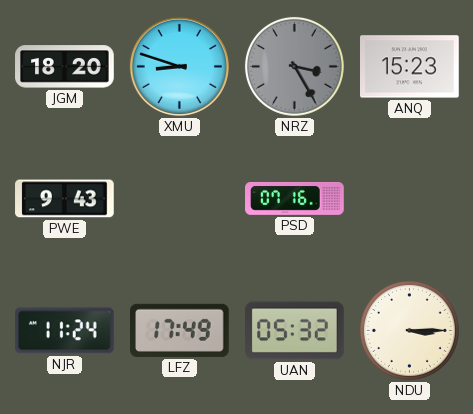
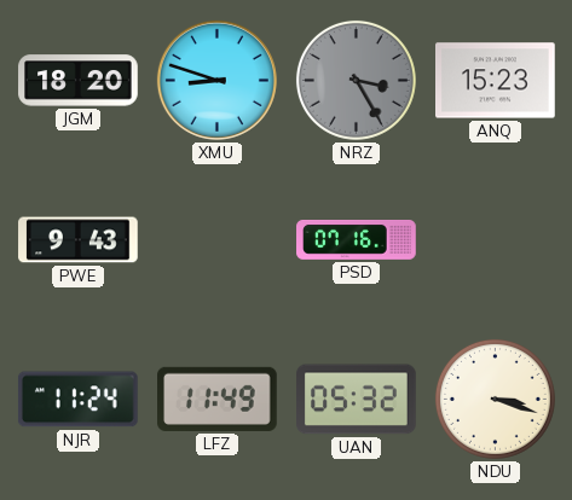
LFZ: 17:49 -> 11:49 (218, 399)
NDU: 3:15 -> 3:18 (495, 399)
